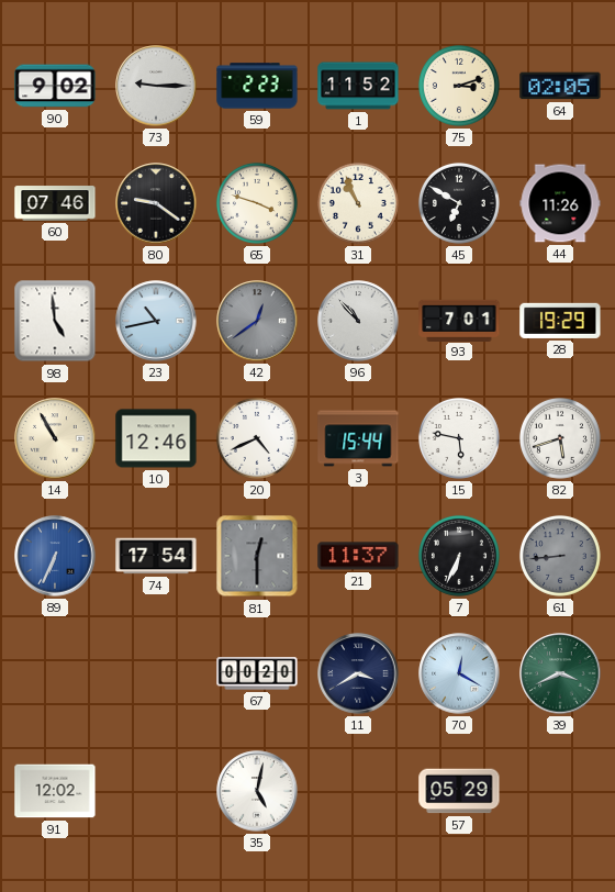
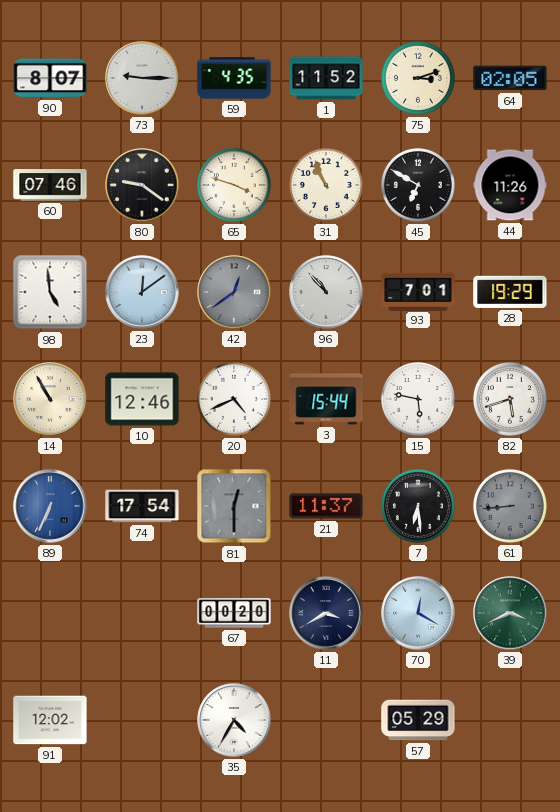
90: 9:02 -> 8:07 (50, 78)
59: 2:23 -> 4:35 (234, 78)
23: 10:43 -> 12:09 (142, 292)
7: 6:34 -> 6:29 (418, 506)
35: 5:02 -> 4:35 (234, 720)
